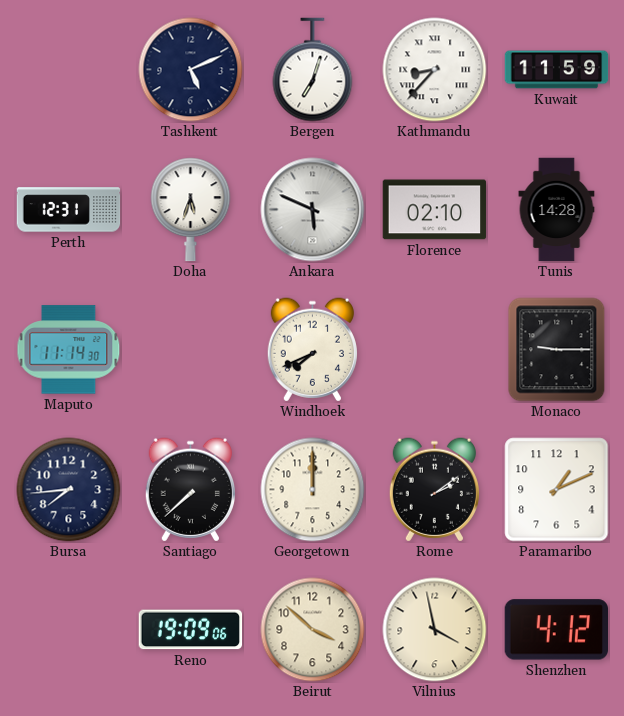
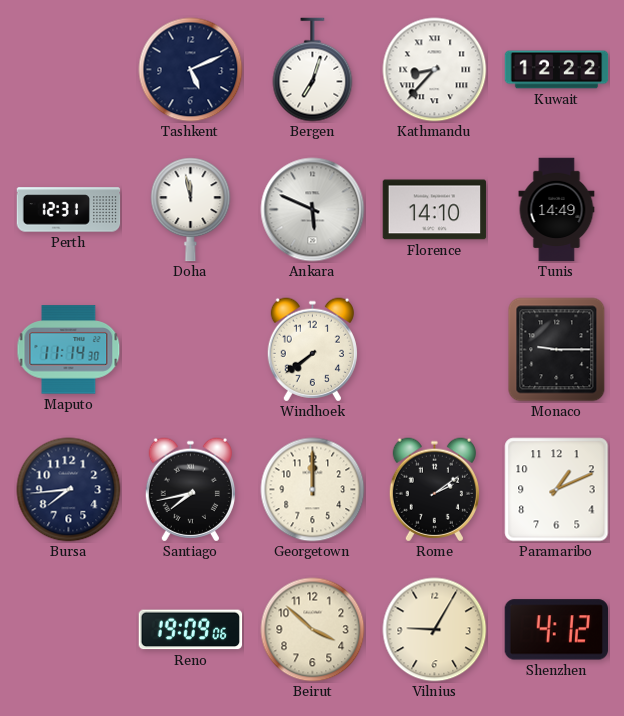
Kuwait: 11:59 -> 12:22 (557, 70)
Doha: 5:33 -> 11:58 (191, 210)
Florence: 02:10 -> 14:10 (435, 210)
Tunis: 14:28 -> 14:49 (557, 210)
Windhoek: 7:41 -> 7:39 (312, 350)
Santiago: 7:38 -> 7:43 (190, 490)
Vilnius: 3:58 -> 9:05 (435, 630)
